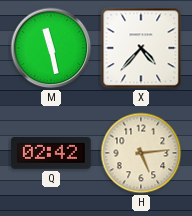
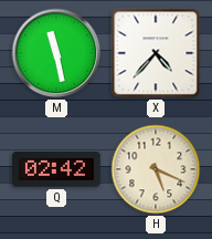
H: 5:14 -> 5:19 (156, 169)
